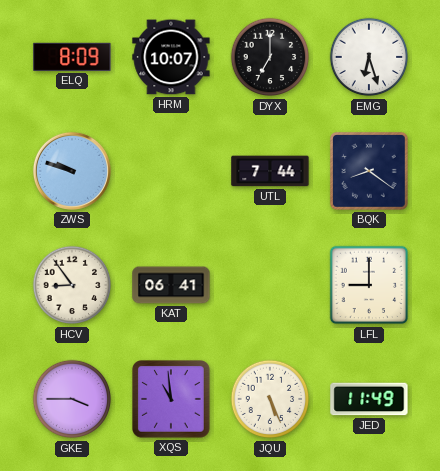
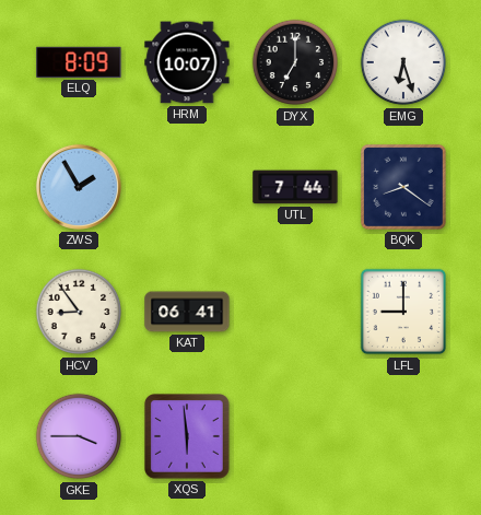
ZWS: 9:48 -> 1:55 (79, 187)
XQS: 10:59 -> 5:59 (187, 436)
JQU: 5:26 -> none (270, 399)
JED: 11:49 -> none (369, 399)
